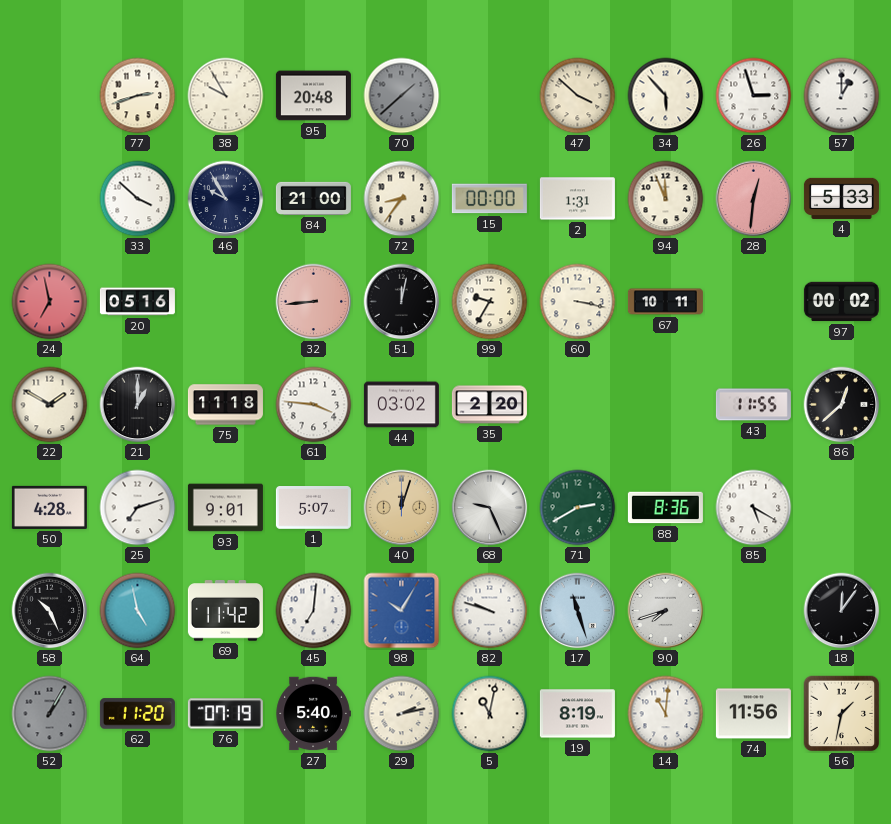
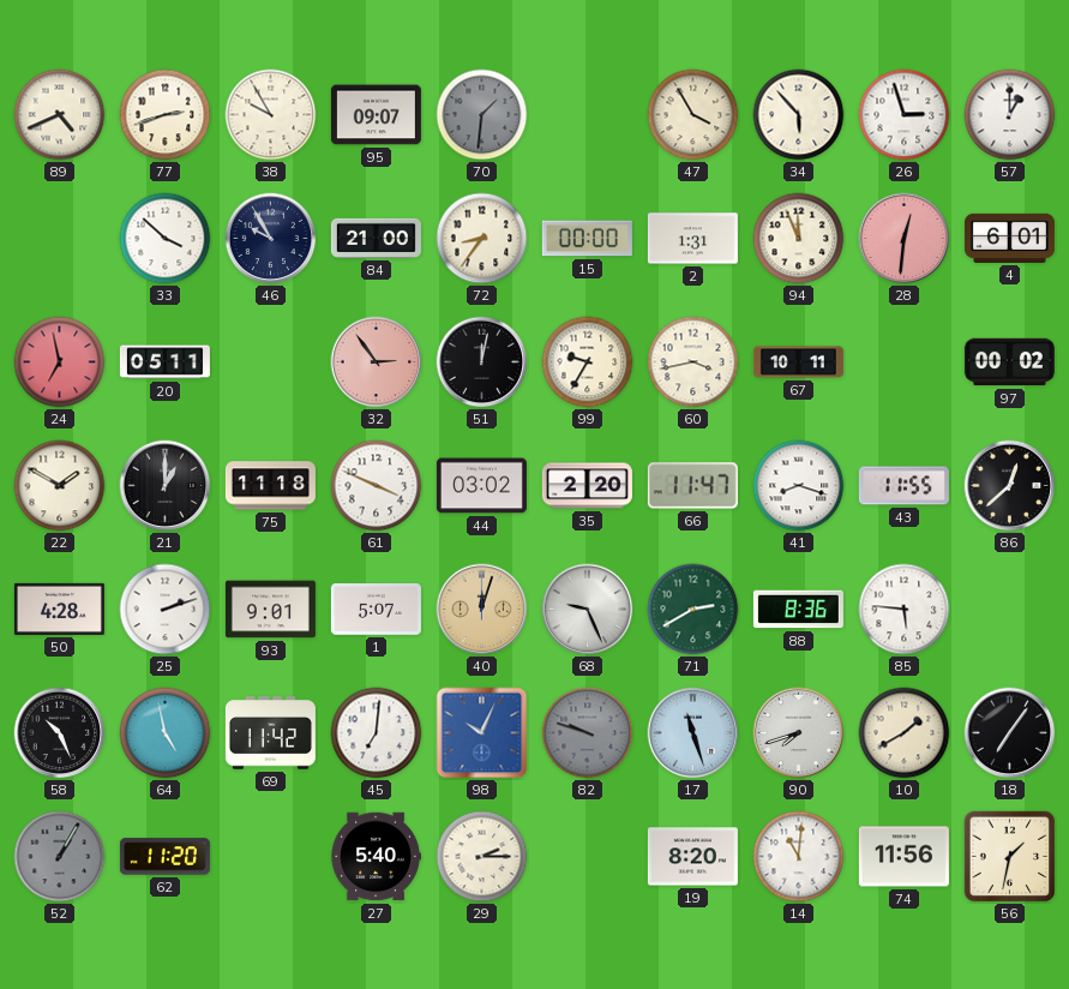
89: none -> 4:41 (60, 115)
95: 20:48 -> 09:07 (376, 115)
70: 1:38 -> 1:31 (482, 115)
47: 3:52 -> 3:55 (693, 115)
4: 5:33 -> 6:01 (1009, 238)
20: 05:16 -> 05:11 (164, 362)
32: 8:44 -> 2:54 (377, 362)
60: 3:17 -> 3:43 (693, 362)
61: 3:46 -> 3:49 (377, 486)
66: none -> 11:47 (692, 486)
41: none -> 8:18 (799, 486)
25: 7:12 -> 2:12 (166, 610)
85: 5:20 -> 5:46 (905, 610)
98: 10:05 -> 10:04 (482, 733)
82 dial: white -> grey (588, 733)
10: none -> 1:40 (905, 733)
18: 12:06 -> 7:06 (1010, 733)
76: 07:19 -> none (225, 714)
29: 2:13 -> 2:15 (482, 857)
5: 11:02 -> none (490, 714)
19: 8:19 -> 8:20 (692, 857)
